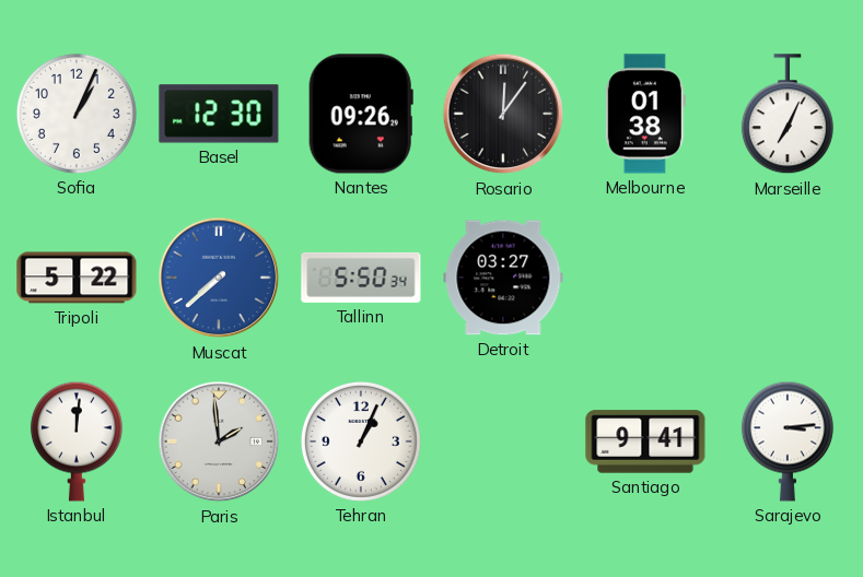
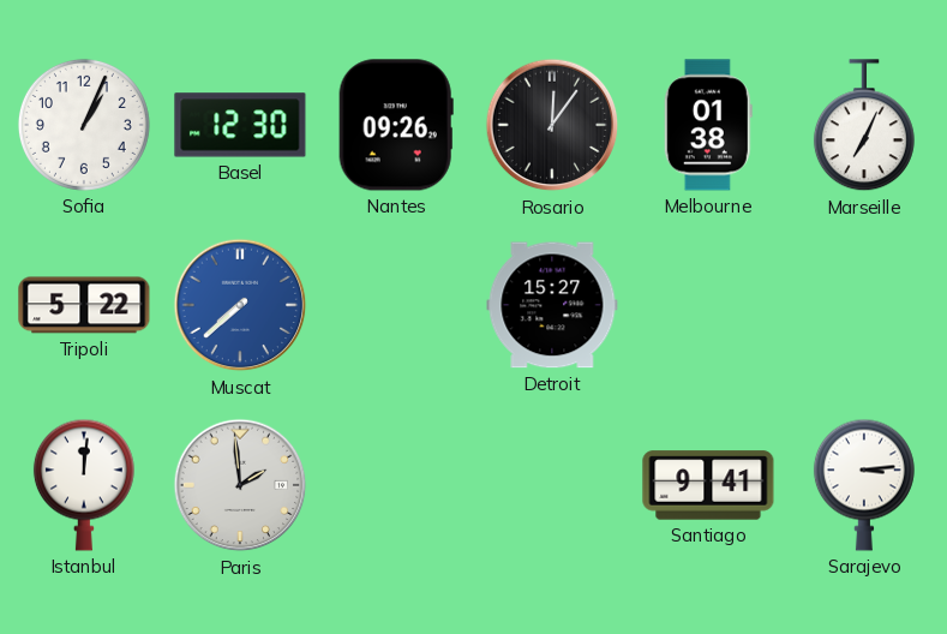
Tallinn: 5:50 -> none (361, 278)
Detroit: 03:27 -> 15:27 (552, 305)
Tehran: 1:04 -> none (361, 441)
